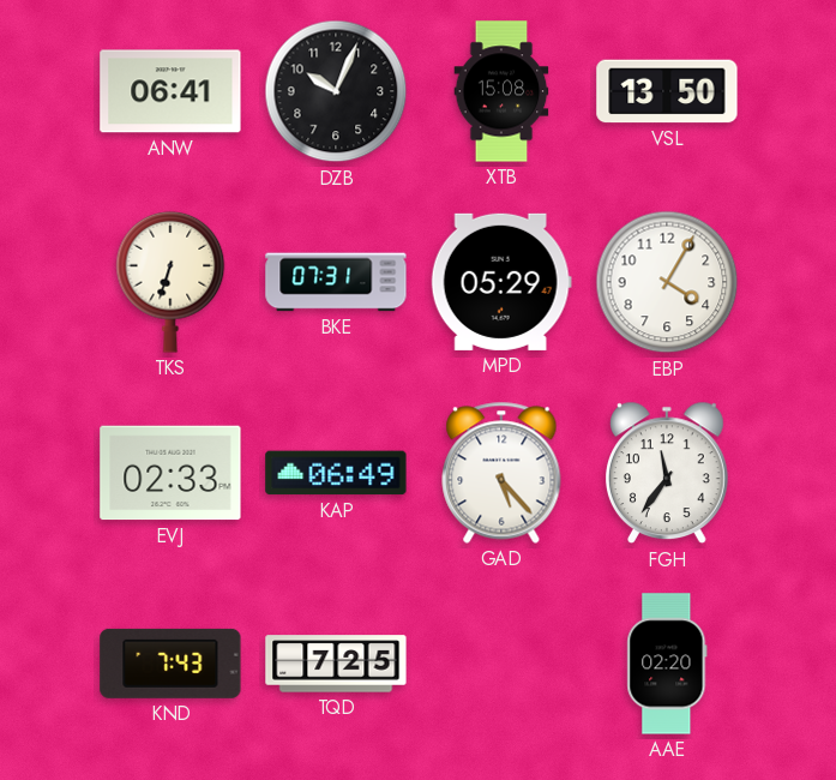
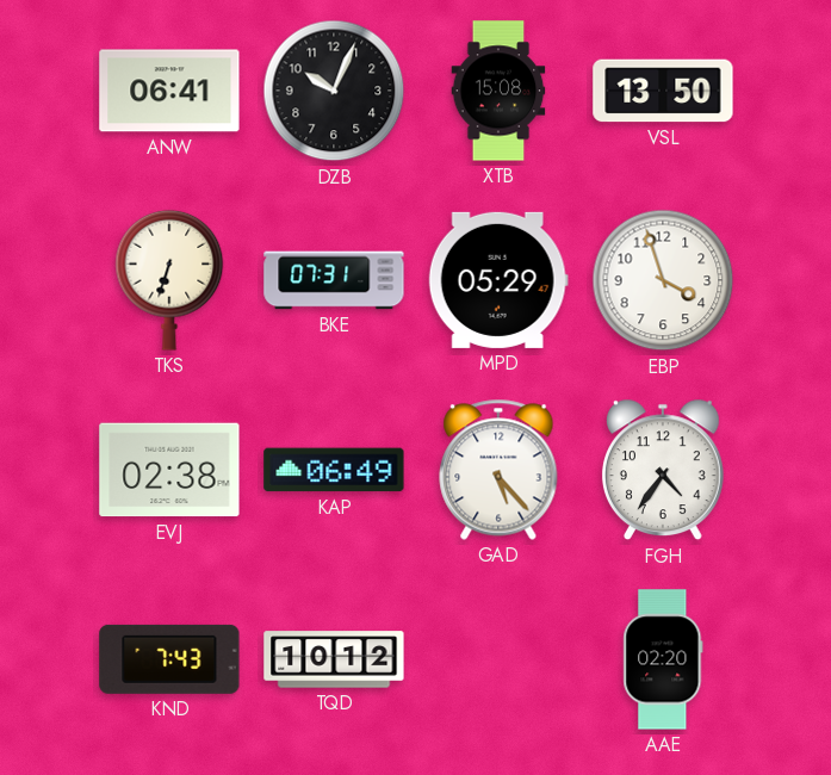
EBP: 4:05 -> 3:57 (663, 280)
EVJ: 02:33 -> 02:38 (169, 470)
FGH: 11:36 -> 4:36 (663, 470)
TQD: 7:25 -> 10:12 (334, 659)
